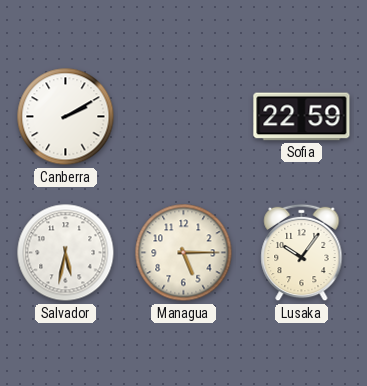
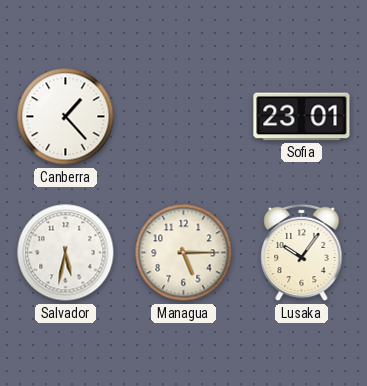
Canberra: 2:10 -> 1:23 (66, 117)
Sofia: 22:59 -> 23:01 (302, 117)
